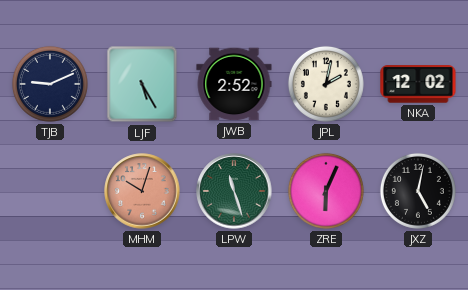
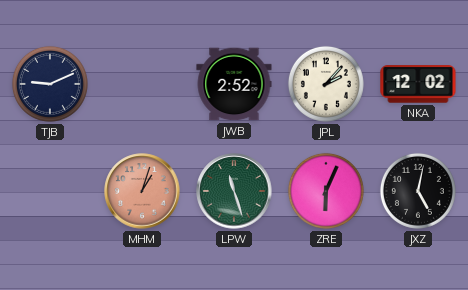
LJF: 5:25 -> none (142, 84)
JPL: 2:02 -> 2:07 (326, 84)
MHM: 10:03 -> 1:03 (142, 191)
